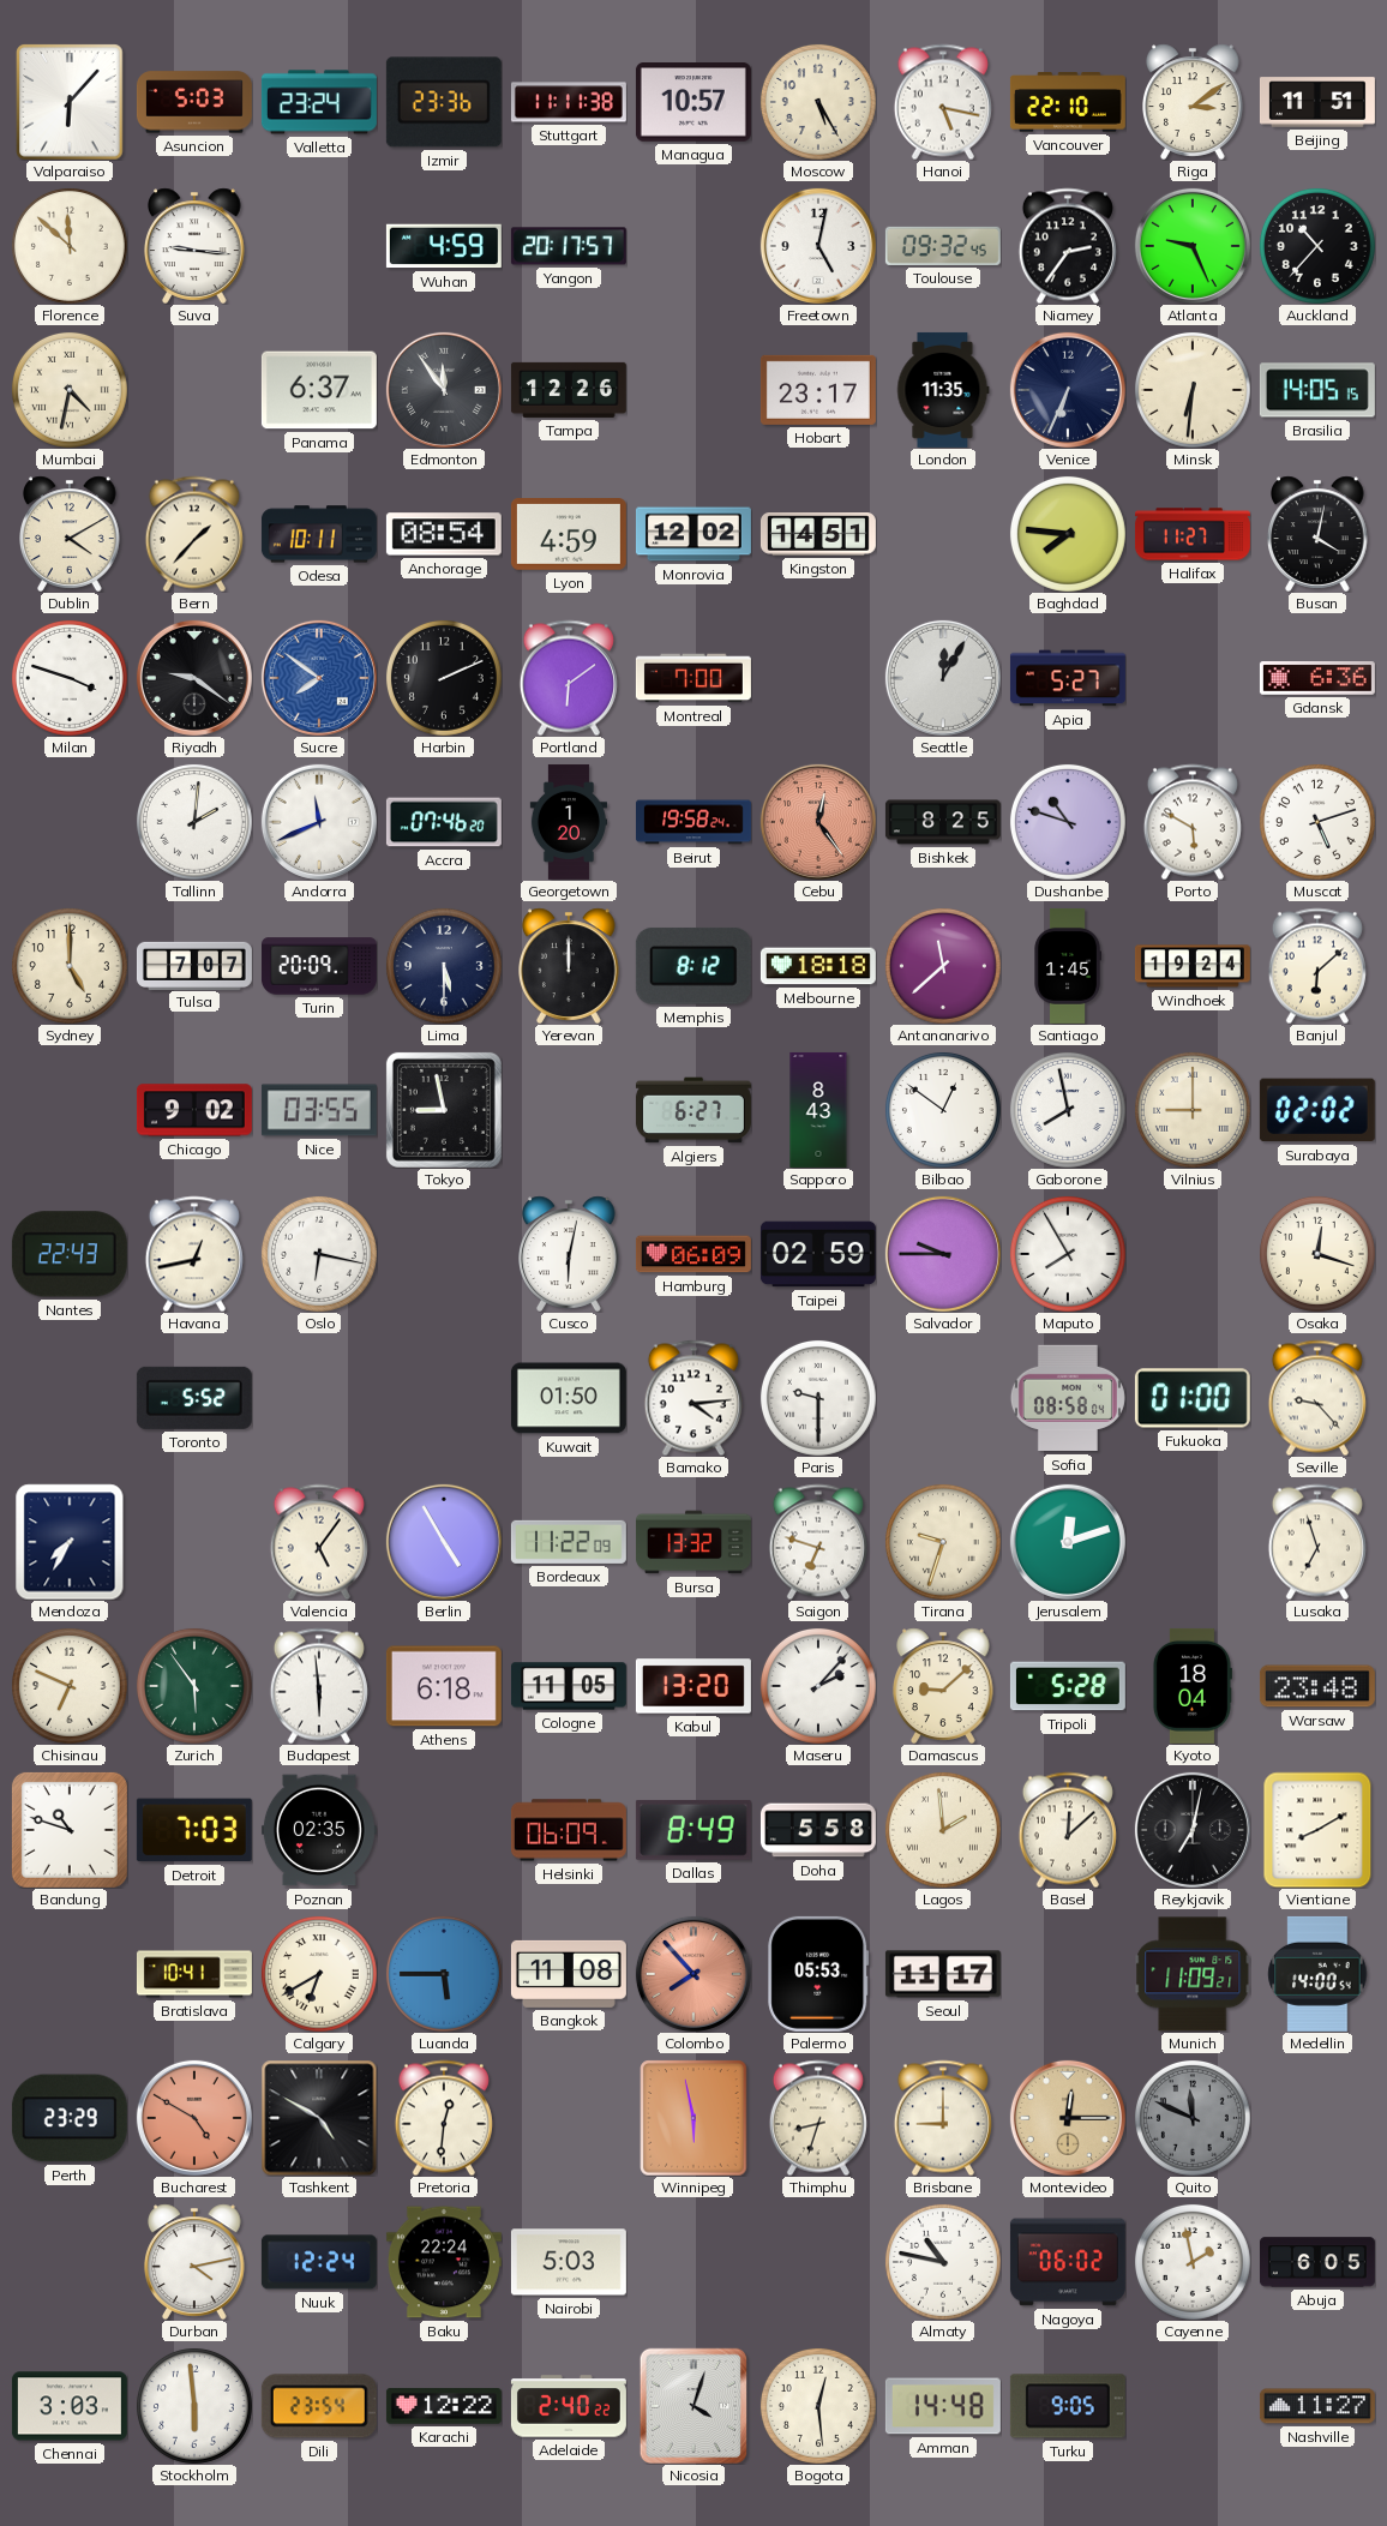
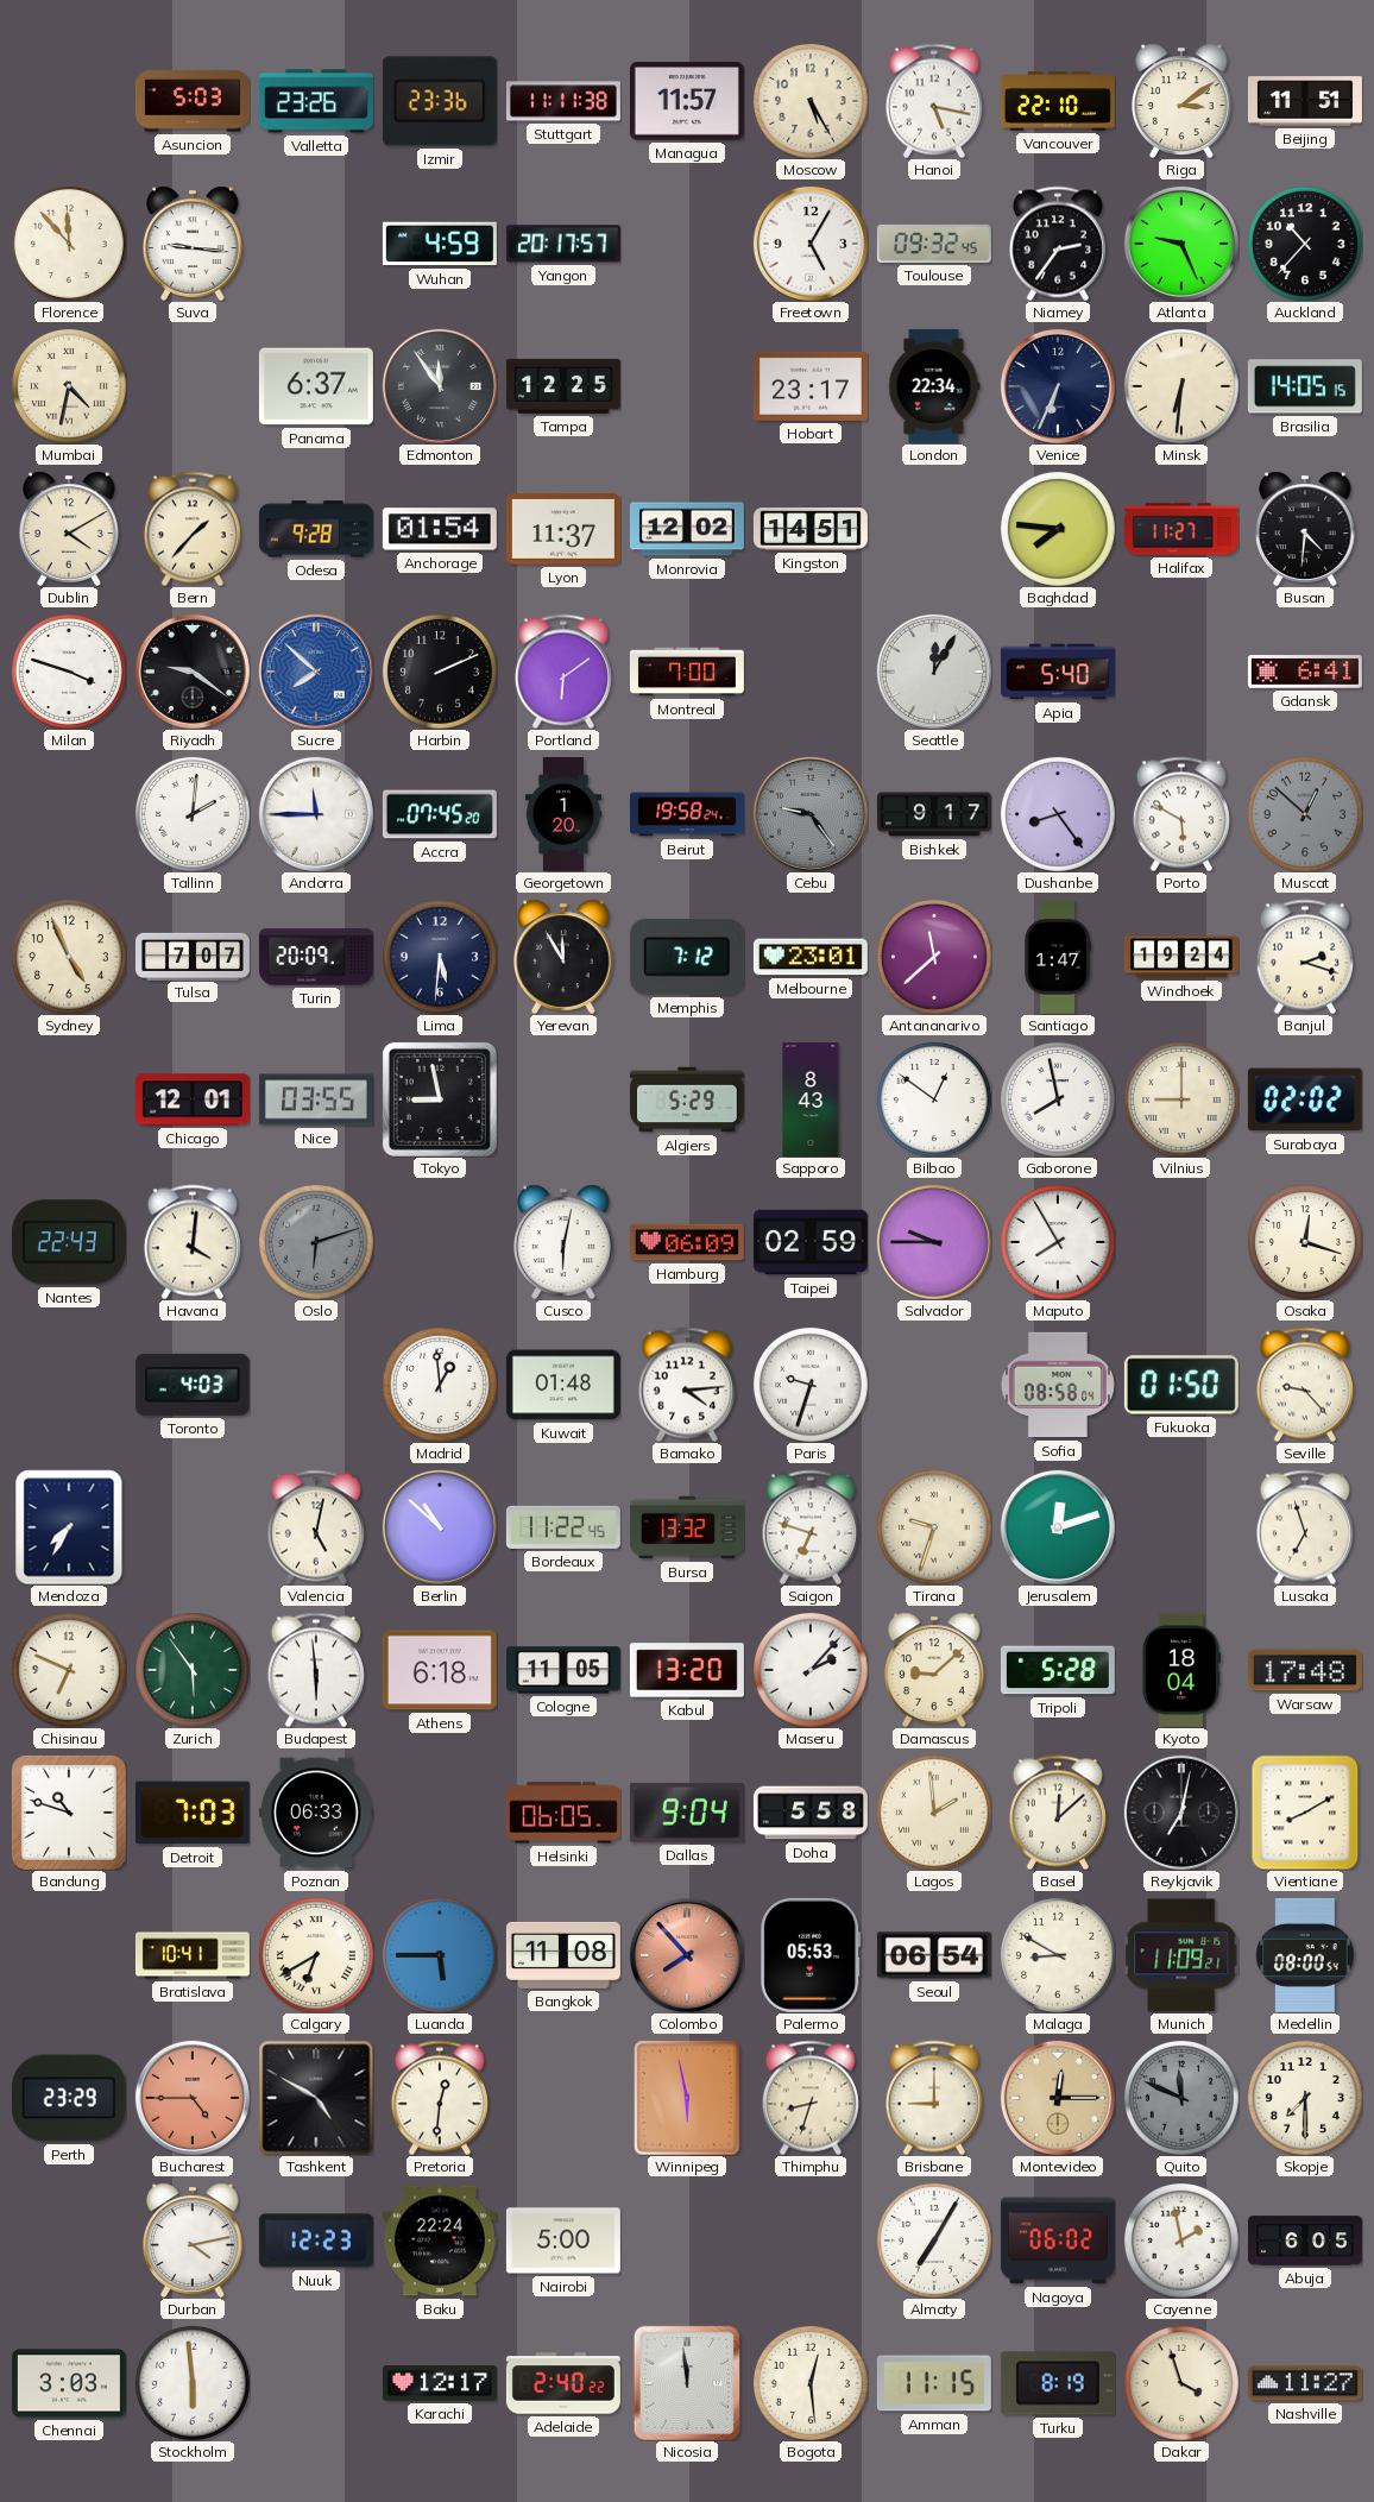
Valparaiso: 6:07 -> none (70, 102)
Valletta: 23:24 -> 23:26 (316, 101)
Managua: 10:57 -> 11:57 (687, 101)
Florence: 11:52 -> 11:53 (69, 244)
Freetown: 5:02 -> 5:05 (811, 244)
Tampa: 12:26 -> 12:25 (563, 386)
London: 11:35 -> 22:34 (934, 386)
Odesa: 10:11 -> 9:28 (316, 529)
Anchorage: 08:54 -> 01:54 (440, 529)
Lyon: 4:59 -> 11:37 (563, 530)
Busan: 4:02 -> 4:31 (1306, 529)
Sucre: 7:51 -> 7:52 (316, 672)
Apia: 5:27 -> 5:40 (1058, 672)
Gdansk: 6:36 -> 6:41 (1305, 672)
Andorra: 11:41 -> 11:45 (316, 814)
Accra: 07:46 -> 07:45 (440, 814)
Cebu: 12:24 -> 9:24 (811, 814)
Cebu dial: salmon -> grey (811, 814)
Bishkek: 8:25 -> 9:17 (934, 814)
Dushanbe: 10:48 -> 8:24 (1058, 814)
Muscat: 5:12 -> 12:52 (1305, 814)
Muscat dial: white -> grey (1305, 814)
Sydney: 5:00 -> 4:56 (69, 957)
Lima: 5:30 -> 5:31 (440, 957)
Yerevan: 12:00 -> 11:55 (565, 957)
Memphis: 8:12 -> 7:12 (687, 957)
Melbourne: 18:18 -> 23:01 (811, 957)
Santiago: 1:45 -> 1:47 (1058, 957)
Banjul: 6:08 -> 2:18 (1305, 957)
Chicago: 9:02 -> 12:01 (193, 1099)
Algiers: 6:27 -> 5:29 (687, 1099)
Havana: 12:43 -> 4:01 (193, 1242)
Oslo: 6:17 -> 6:12 (316, 1242)
Oslo dial: white -> grey (316, 1242)
Toronto: 5:52 -> 4:03 (193, 1385)
Madrid: none -> 12:59 (440, 1385)
Kuwait: 01:50 -> 01:48 (563, 1385)
Paris: 9:30 -> 9:33 (811, 1385)
Fukuoka: 01:00 -> 01:50 (1181, 1385)
Valencia: 5:06 -> 5:02 (316, 1527)
Berlin: 4:55 -> 10:52 (440, 1527)
Bordeaux: 11:22:09 -> 11:22:45 (563, 1527)
Warsaw: 23:48 -> 17:48 (1305, 1670)
Poznan: 02:35 -> 06:33 (316, 1813)
Helsinki: 06:09 -> 06:05 (563, 1813)
Dallas: 8:49 -> 9:04 (687, 1813)
Seoul: 11:17 -> 06:54 (934, 1955)
Malaga: none -> 8:50 (1058, 1955)
Medellin: 14:00 -> 08:00 (1305, 1955)
Bucharest: 4:50 -> 4:45 (193, 2098)
Skopje: none -> 7:30 (1305, 2098)
Nuuk: 12:24 -> 12:23 (316, 2241)
Nairobi: 5:03 -> 5:00 (563, 2241)
Almaty: 10:47 -> 7:05 (934, 2241)
Dili: 23:54 -> none (319, 2406)
Karachi: 12:22 -> 12:17 (440, 2383)
Nicosia: 4:03 -> 11:59 (687, 2383)
Amman: 14:48 -> 11:15 (934, 2383)
Turku: 9:05 -> 8:19 (1058, 2383)
Dakar: none -> 3:57 (1181, 2383)
